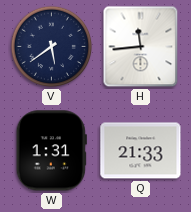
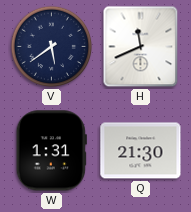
H: 11:44 -> 11:41 (141, 47)
Q: 21:33 -> 21:30 (141, 151)
